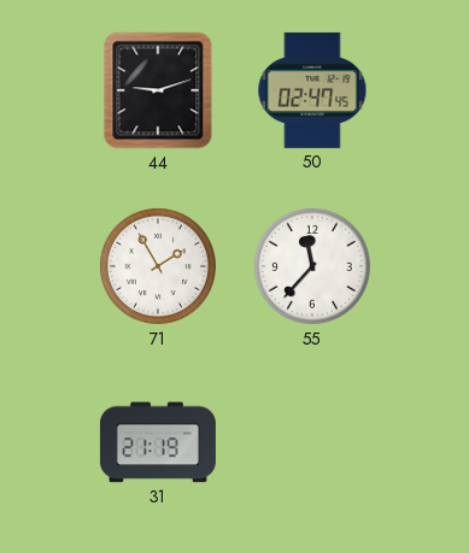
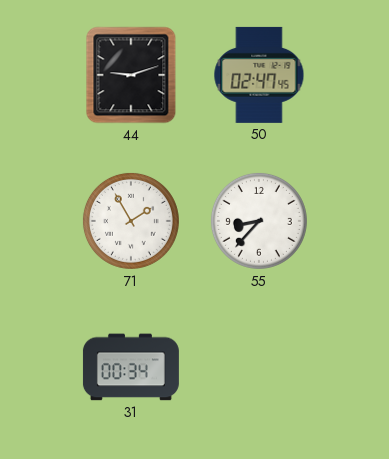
55: 11:37 -> 8:37 (259, 221)
31: 21:19 -> 00:34 (131, 367)
